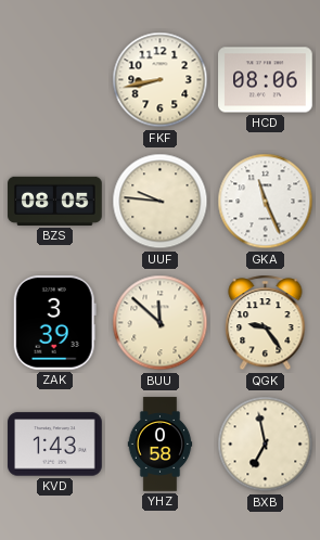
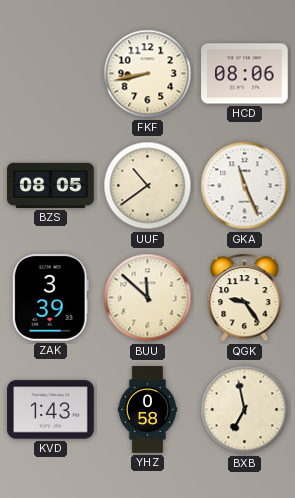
UUF: 9:46 -> 10:39 (148, 186)
